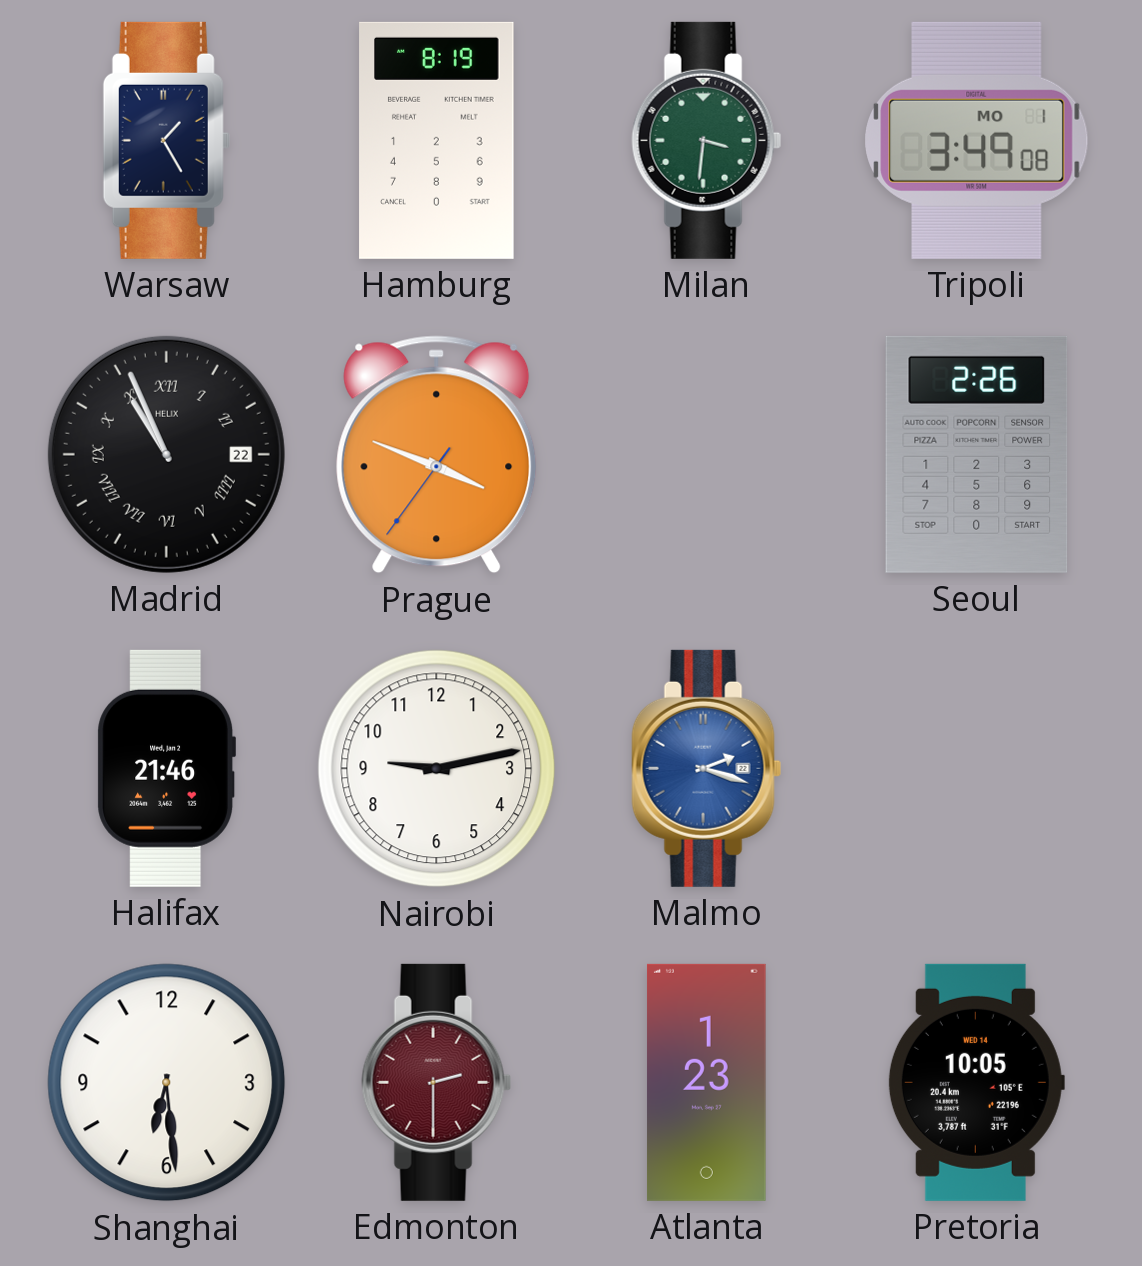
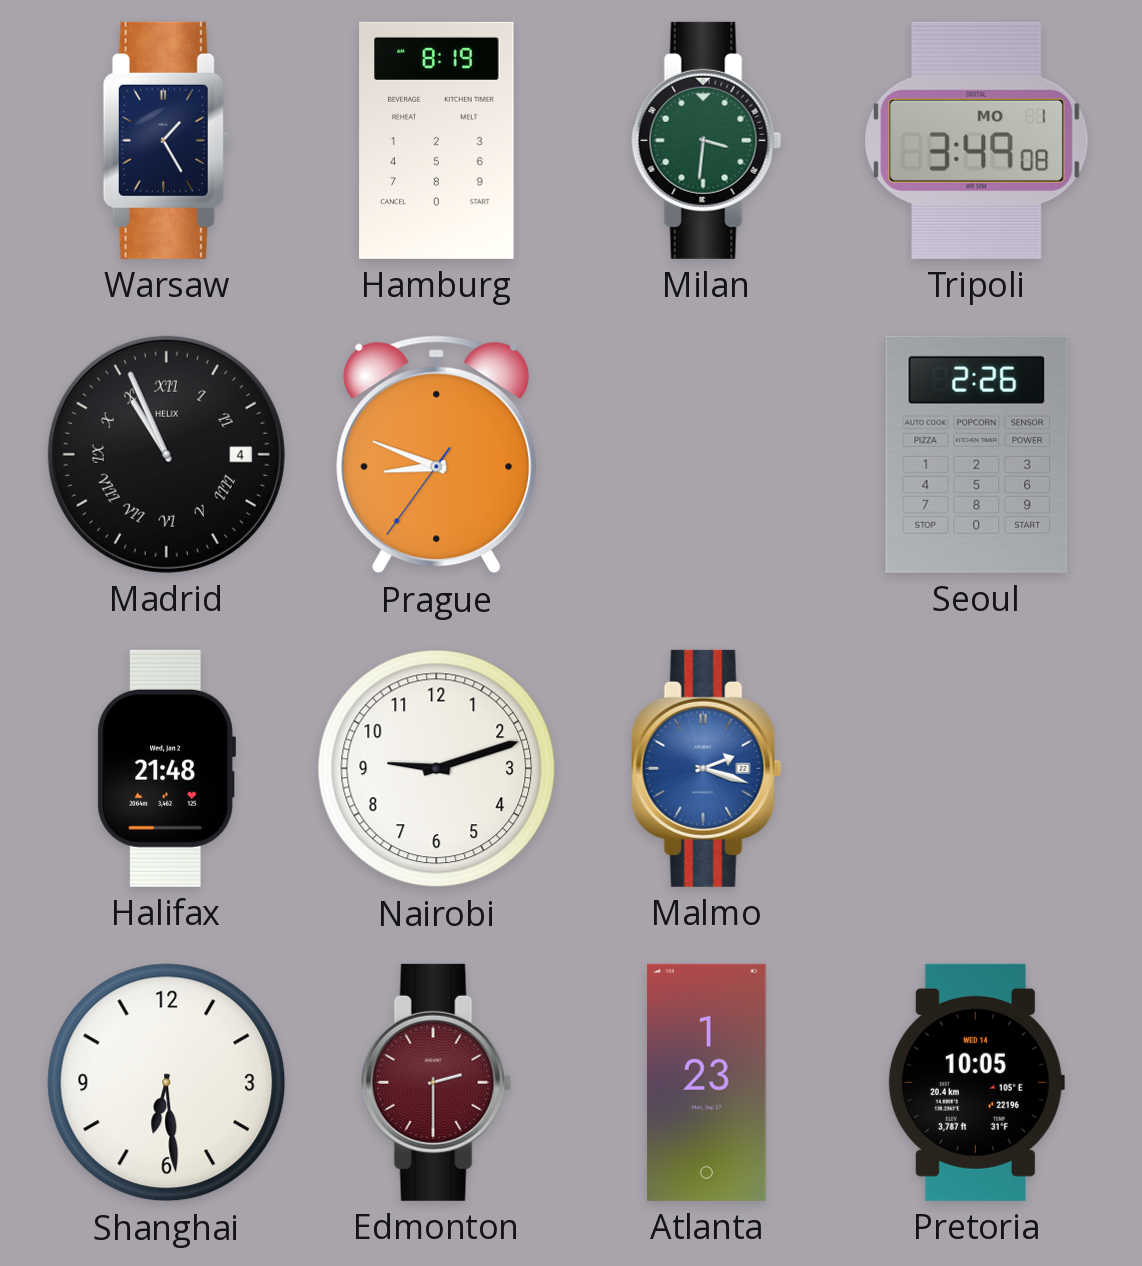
Madrid date: 22 -> 4 (166, 454)
Prague: 3:48 -> 8:48 (437, 455)
Halifax: 21:46 -> 21:48 (166, 768)
Nairobi: 9:13 -> 9:12 (437, 769)
